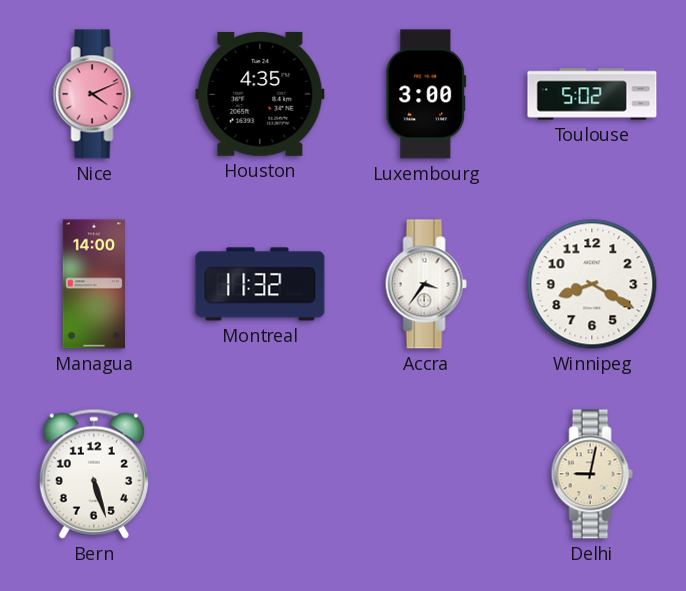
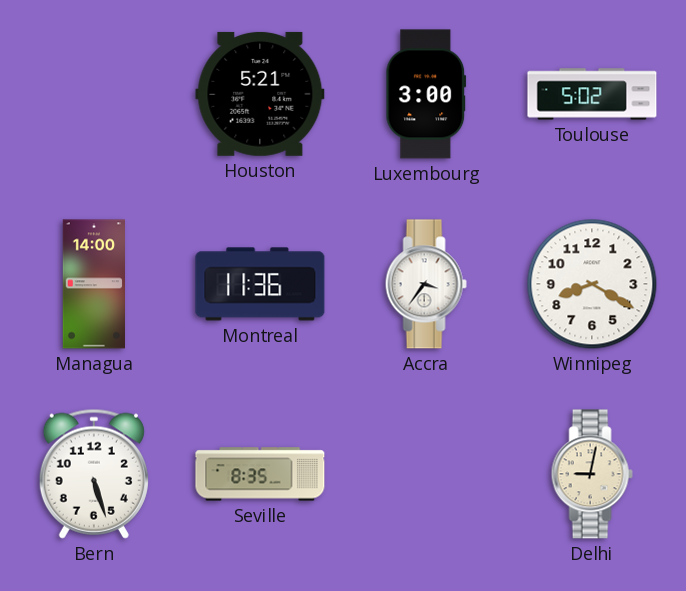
Nice: 4:11 -> none (94, 94)
Houston: 4:35 -> 5:21 (260, 94)
Montreal: 11:32 -> 11:36 (260, 284)
Seville: none -> 8:35 (260, 474)
